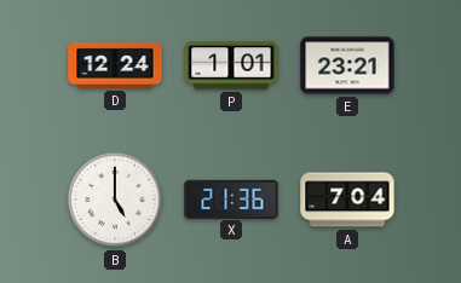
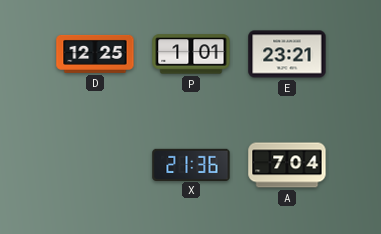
D: 12:24 -> 12:25 (95, 54)
B: 5:00 -> none (115, 200)
